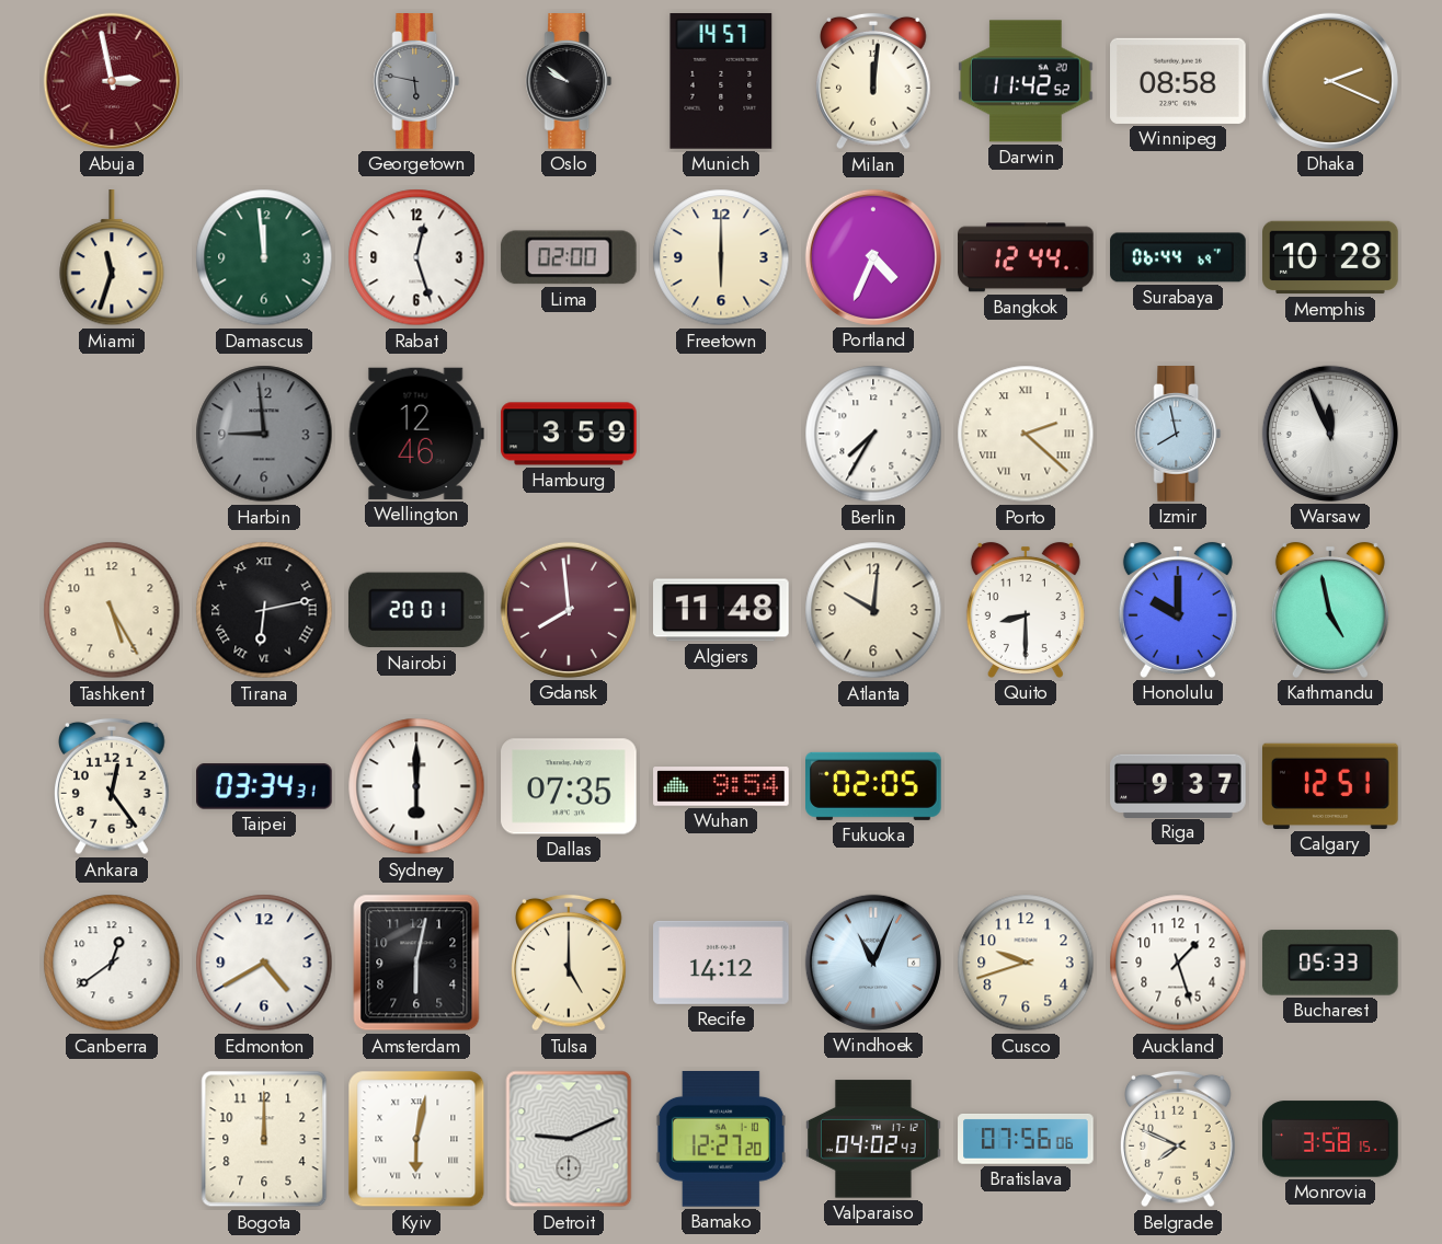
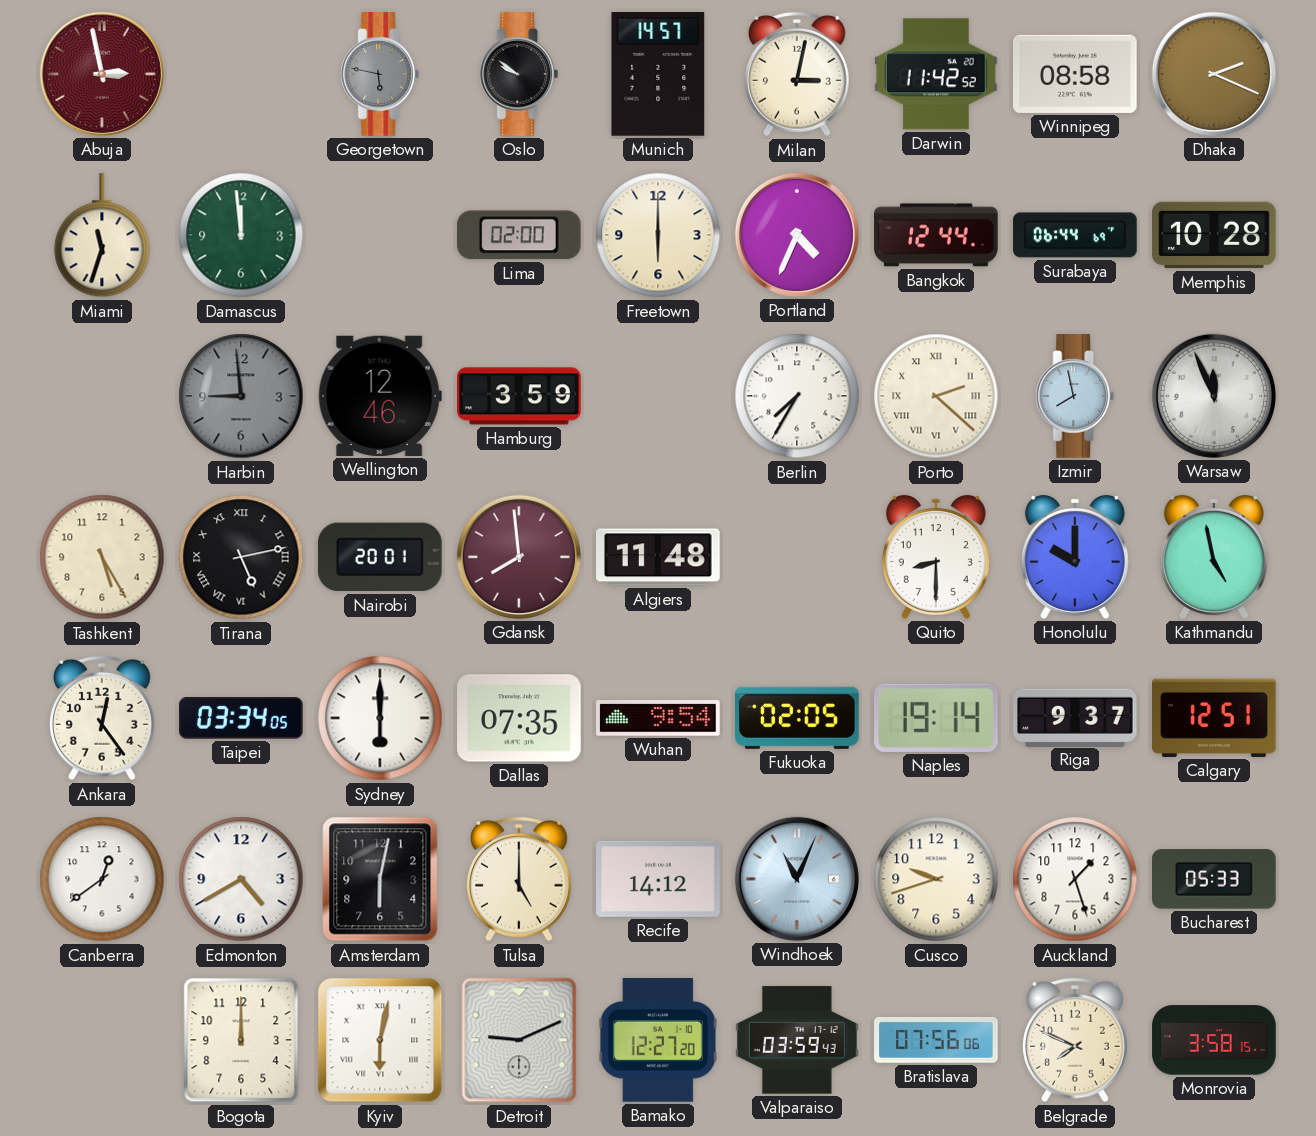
Milan: 12:01 -> 3:02 (798, 74)
Rabat: 12:27 -> none (416, 257)
Tirana: 6:13 -> 5:13 (241, 557)
Atlanta: 10:01 -> none (873, 610)
Taipei: 03:34:31 -> 03:34:05 (241, 718)
Naples: none -> 19:14 (937, 718)
Valparaiso: 04:02 -> 03:59 (797, 1040)
